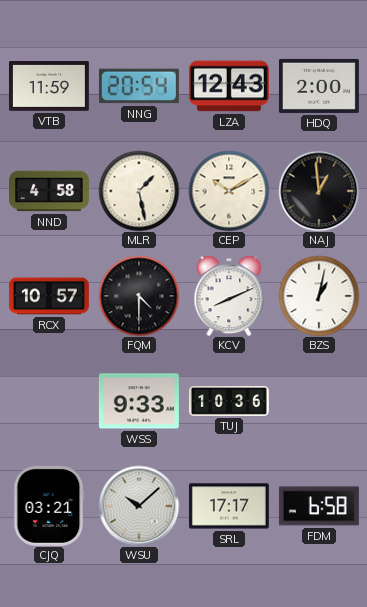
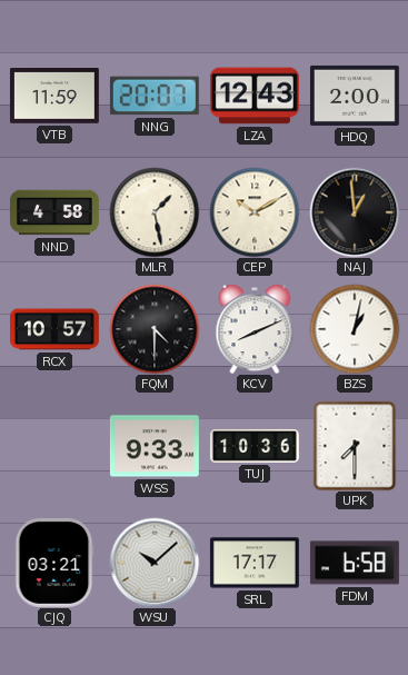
NNG: 20:54 -> 20:07 (155, 96)
UPK: none -> 7:30 (355, 446)
